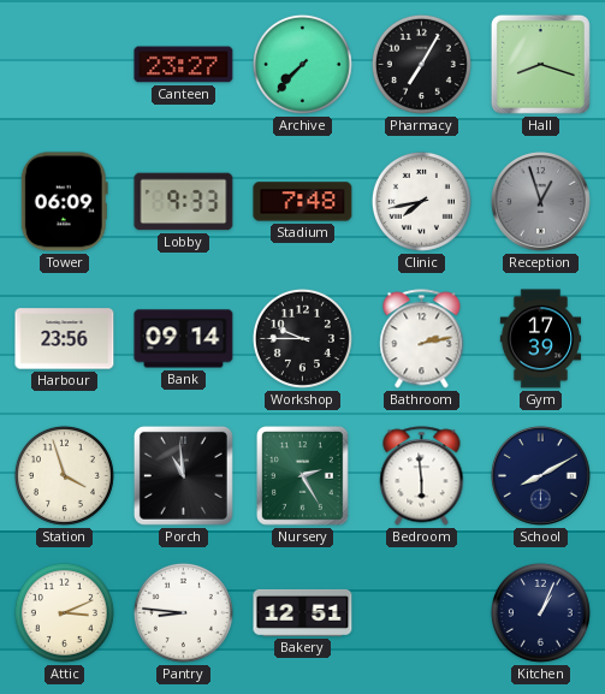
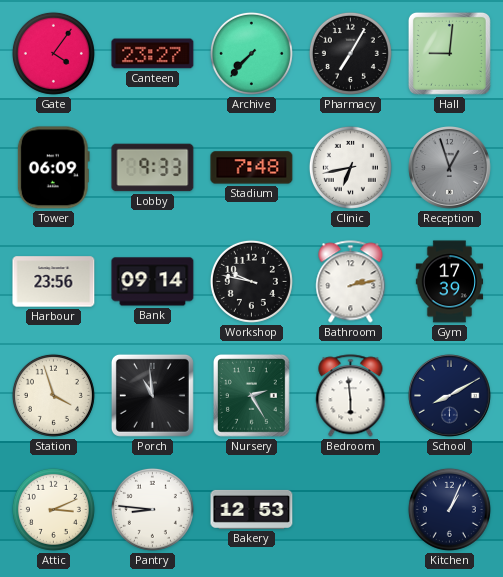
Gate: none -> 4:06 (53, 53)
Hall: 8:18 -> 9:01 (449, 53)
Clinic: 7:43 -> 6:43 (350, 167)
Workshop: 9:45 -> 9:47 (251, 281)
Bakery: 12:51 -> 12:53 (252, 509)
